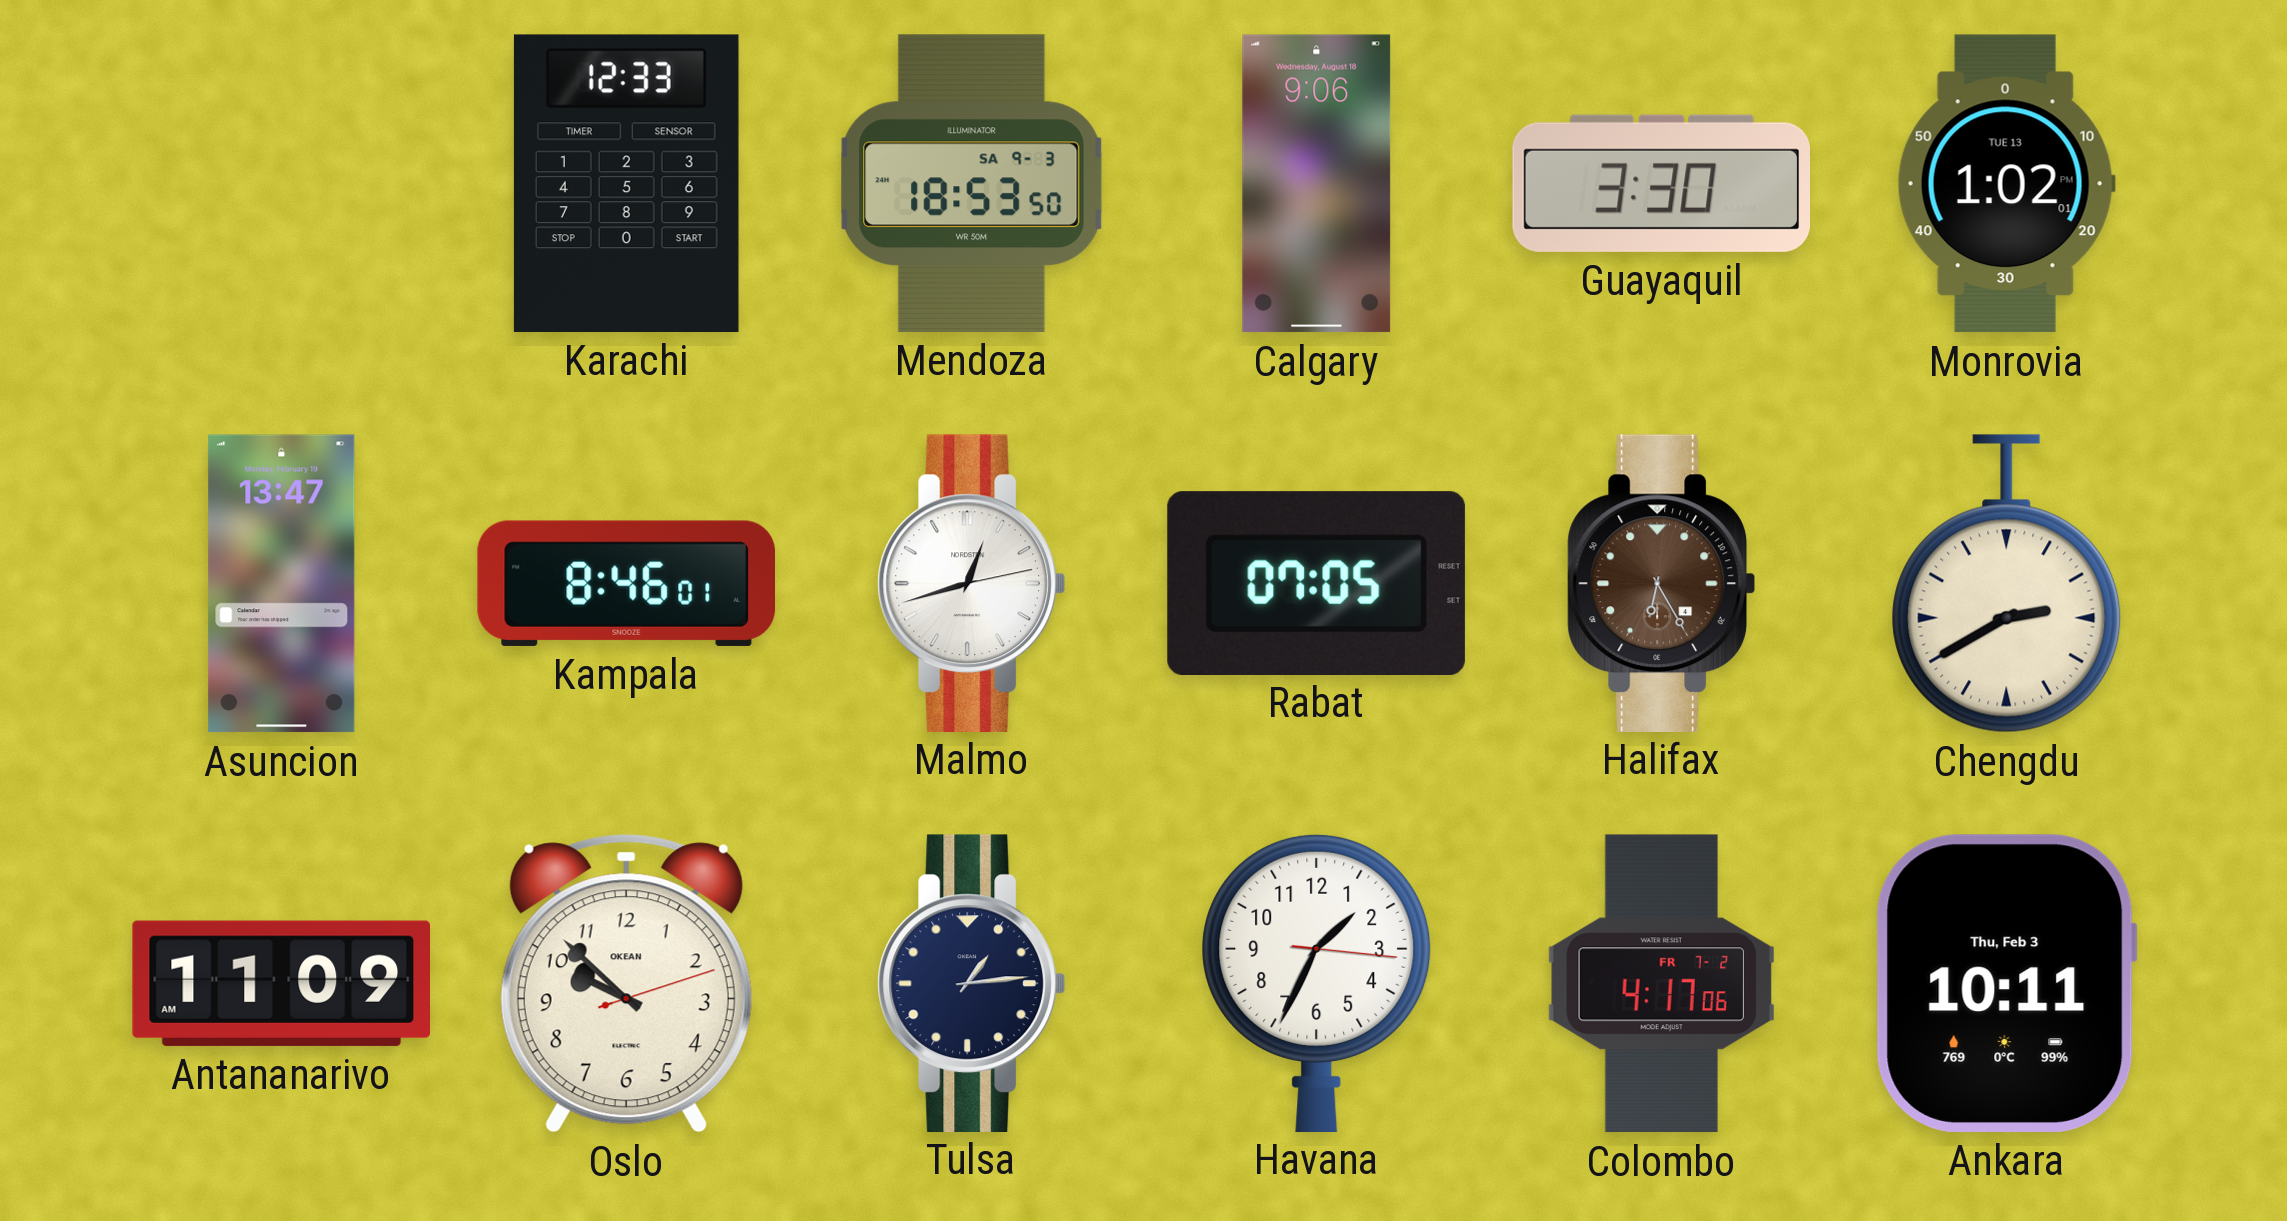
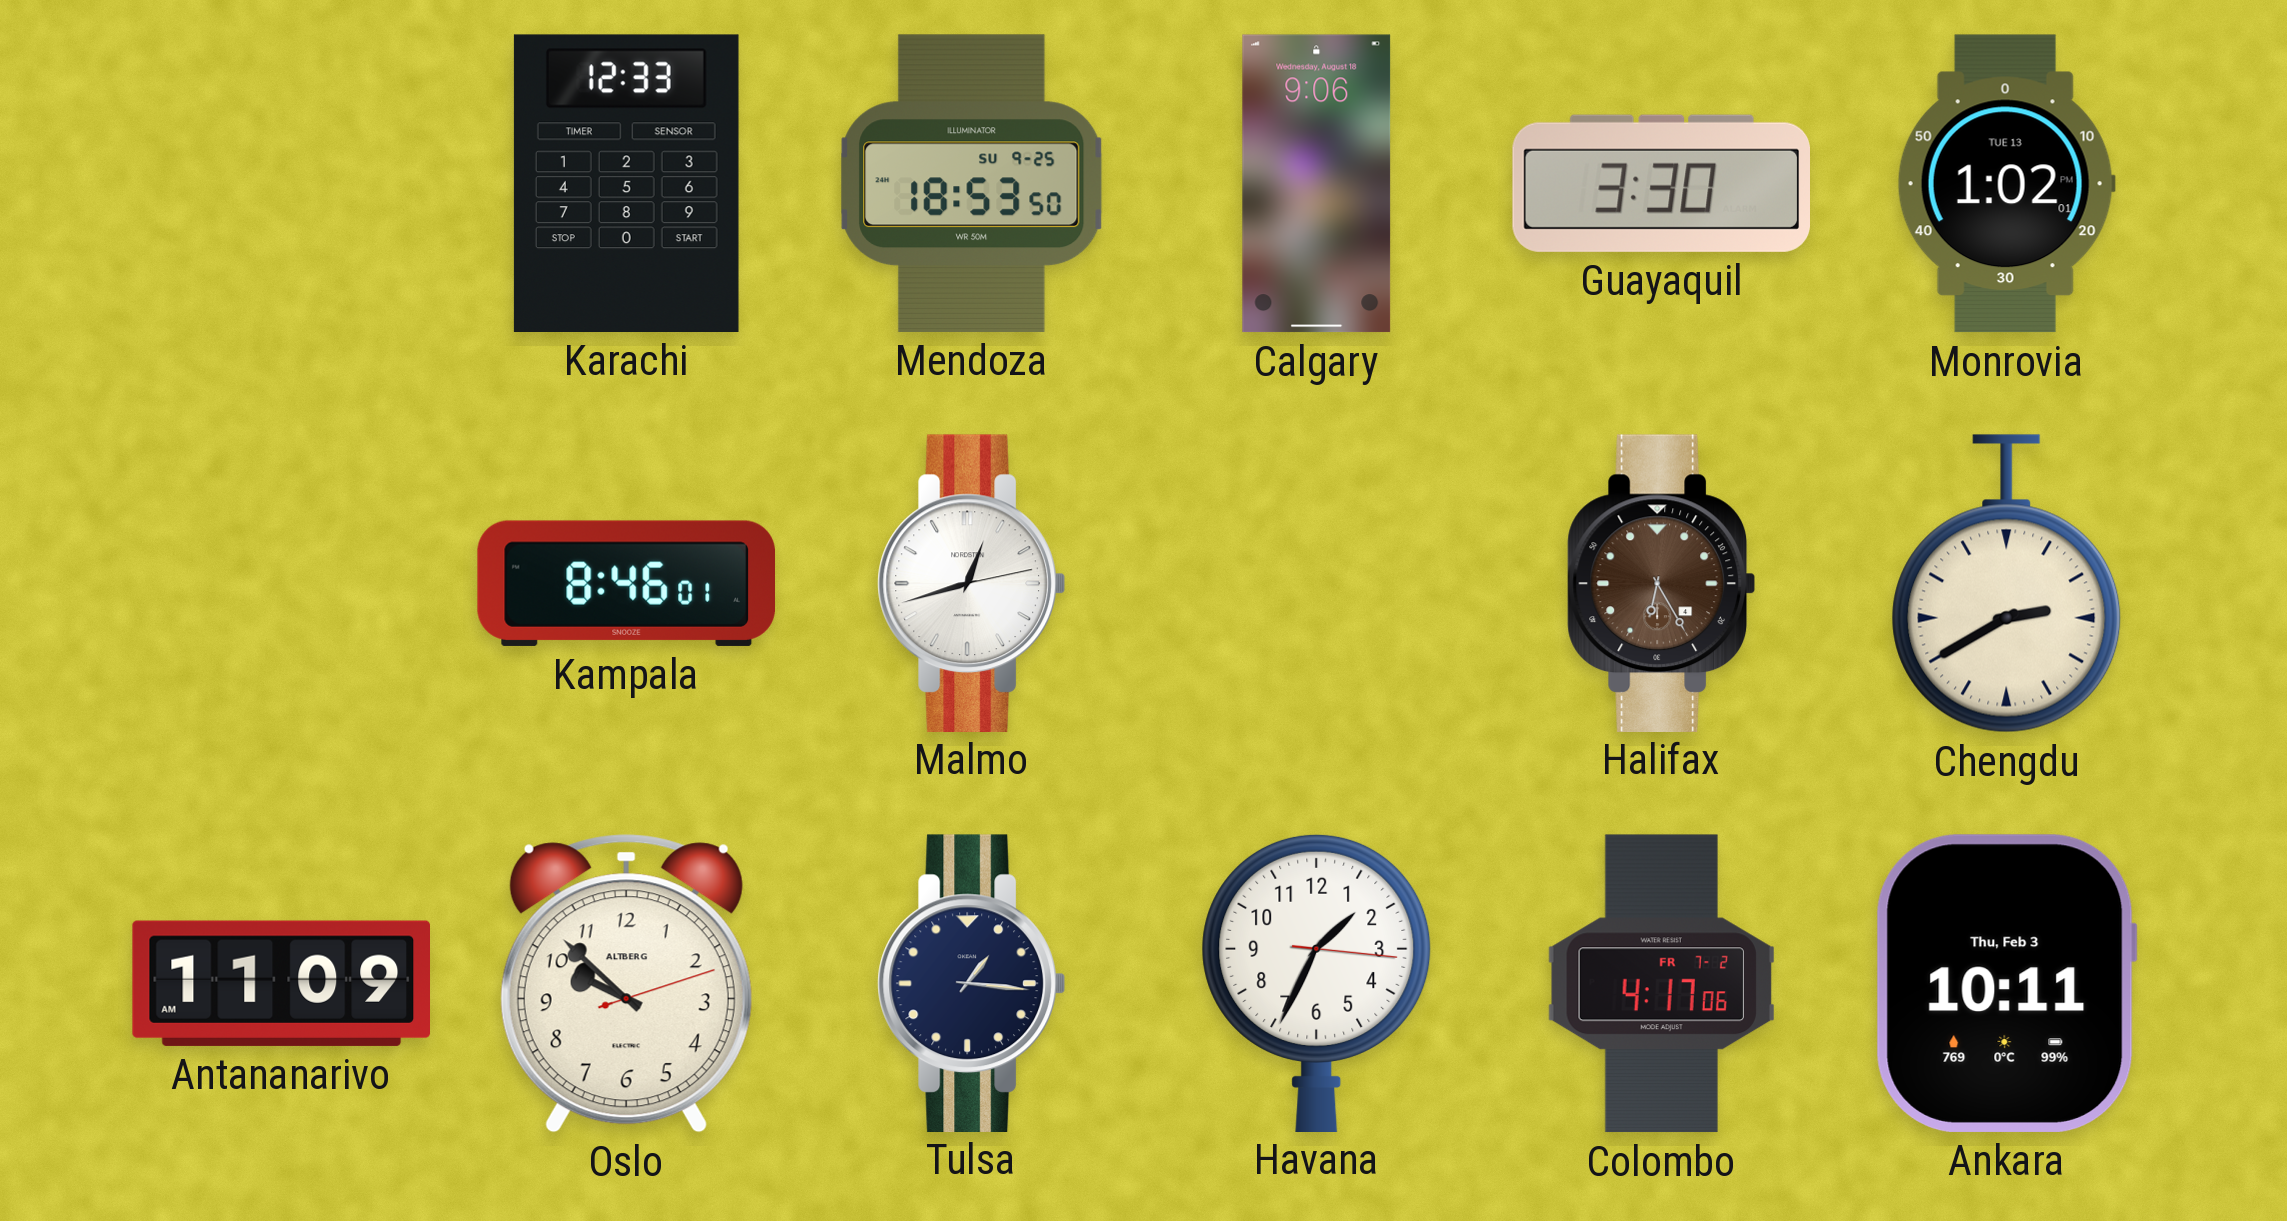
Mendoza date: SA 9-3 -> SU 9-25 (972, 183)
Asuncion: 13:47 -> none (282, 584)
Rabat: 07:05 -> none (1316, 583)
Oslo brand: OKEAN -> ALTBERG (626, 984)
Tulsa: 1:14 -> 1:16 (971, 983)
